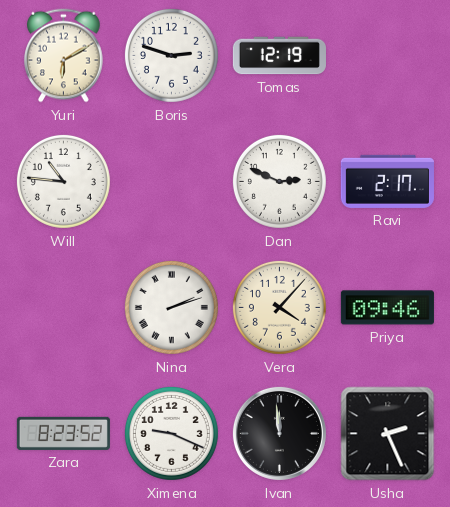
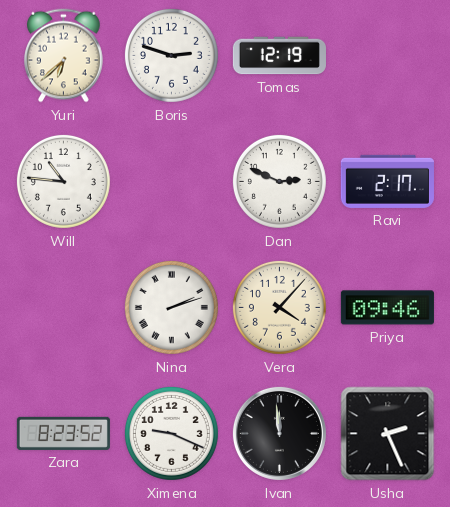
Yuri: 6:10 -> 6:38 (64, 56)
